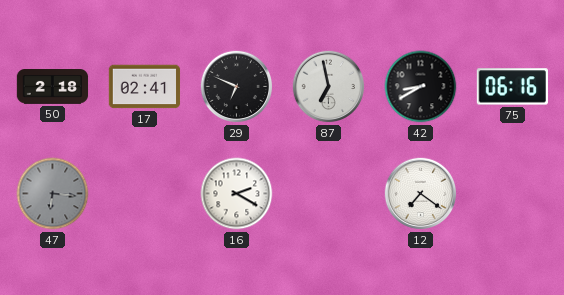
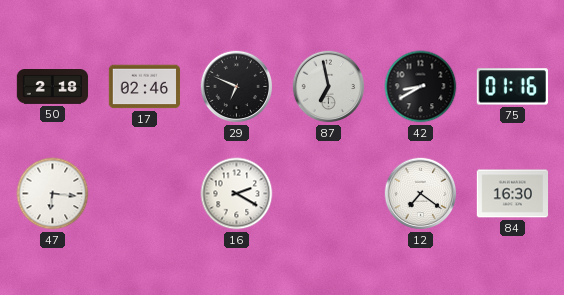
17: 02:41 -> 02:46 (145, 87)
75: 06:16 -> 01:16 (512, 87)
47 dial: grey -> white (53, 194)
84: none -> 16:30 (513, 194)
